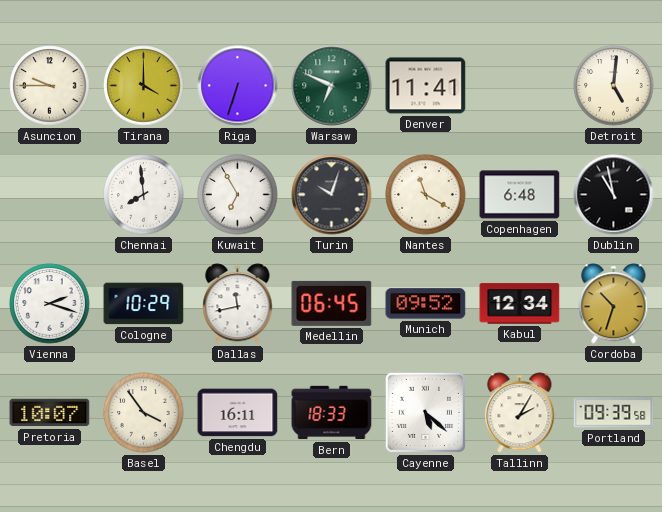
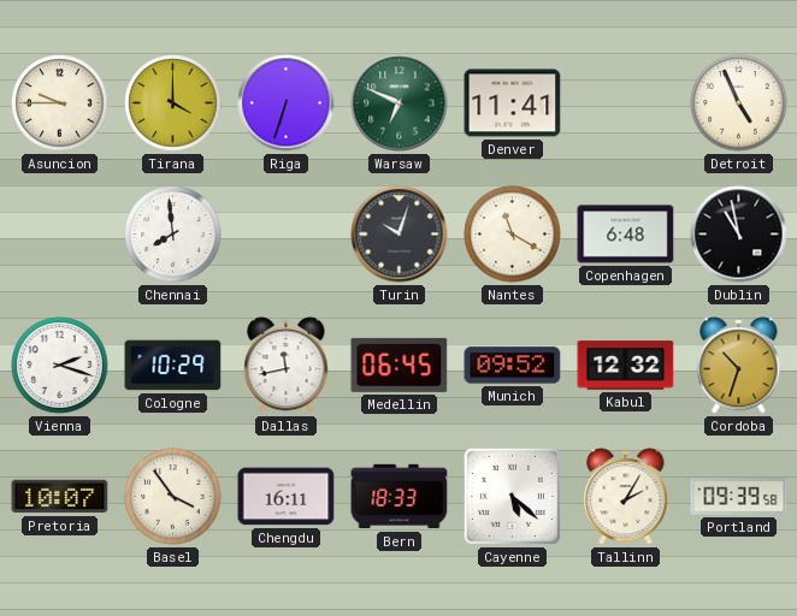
Detroit: 5:01 -> 4:56 (739, 103)
Kuwait: 6:55 -> none (238, 195)
Kabul: 12:34 -> 12:32 (626, 366)
